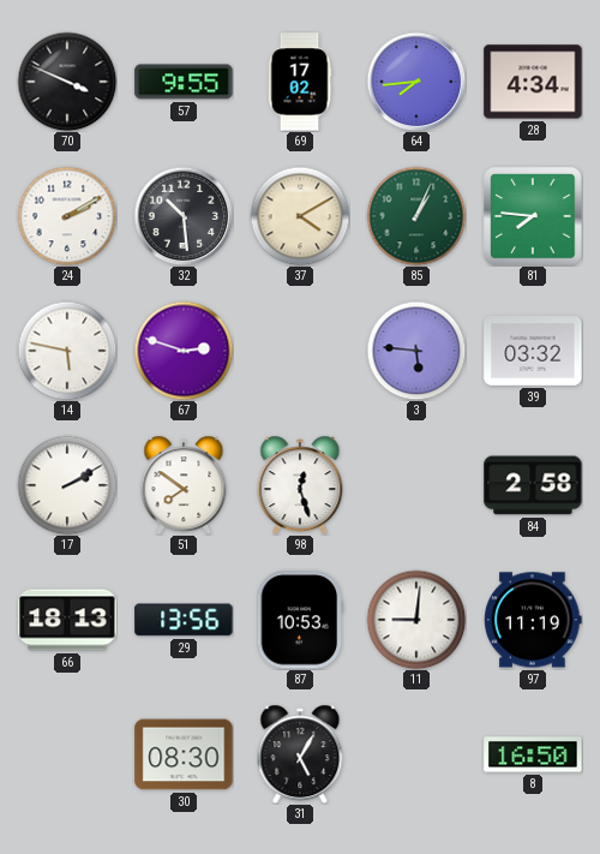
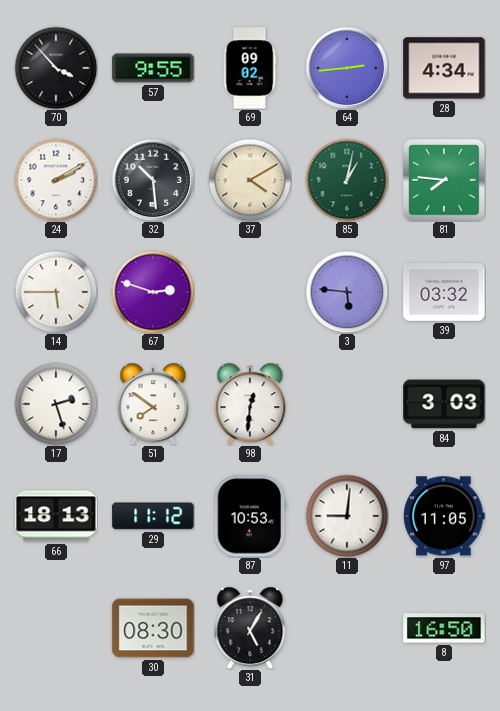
70: 3:49 -> 3:53 (56, 68)
69: 17:02 -> 09:02 (250, 68)
64: 7:44 -> 2:44 (347, 68)
85: 1:04 -> 1:02 (347, 180)
14: 5:47 -> 5:45 (56, 292)
17: 2:10 -> 2:27 (56, 404)
98: 12:27 -> 12:31 (250, 404)
84: 2:58 -> 3:03 (444, 404)
29: 13:56 -> 11:12 (153, 516)
97: 11:19 -> 11:05 (444, 516)
